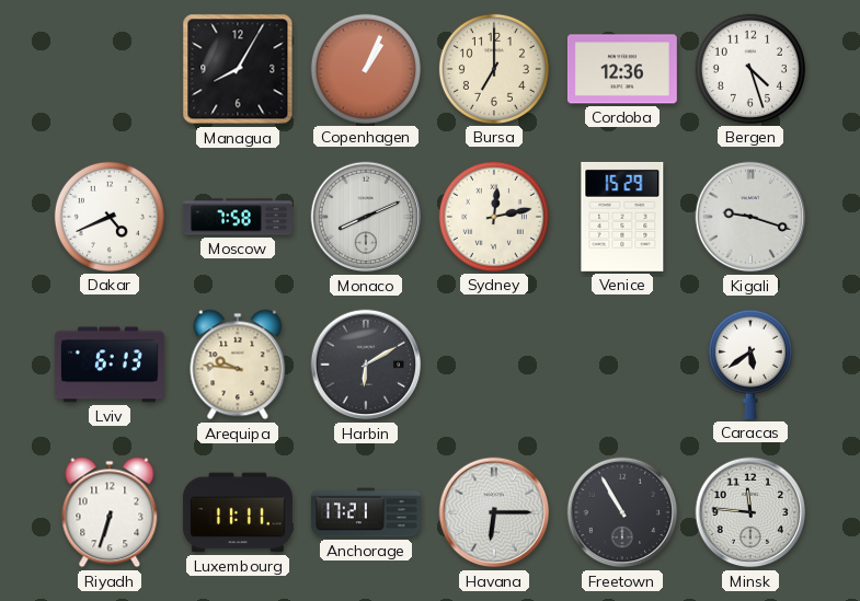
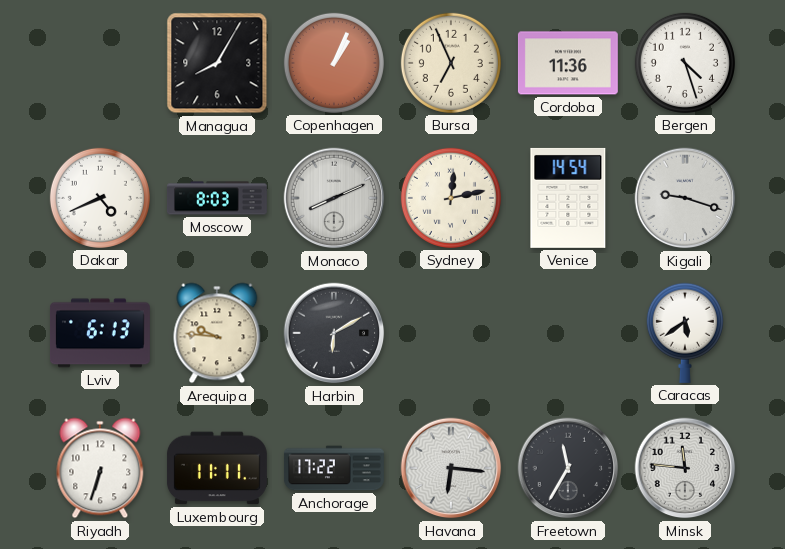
Bursa: 7:00 -> 6:56 (451, 63)
Cordoba: 12:36 -> 11:36 (568, 63)
Moscow: 7:58 -> 8:03 (217, 198)
Venice: 15:29 -> 14:54 (568, 198)
Anchorage: 17:21 -> 17:22 (334, 468)
Havana: 6:15 -> 6:16 (451, 468)
Freetown: 10:55 -> 11:35 (568, 468)
